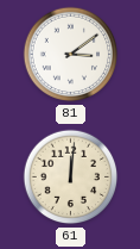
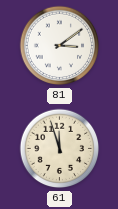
61: 12:01 -> 11:57 (60, 149)
